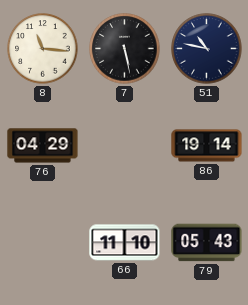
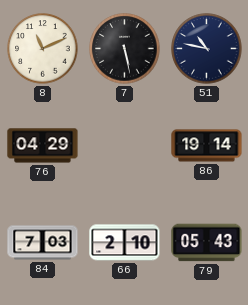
8: 11:16 -> 11:11 (43, 49)
84: none -> 7:03 (43, 243)
66: 11:10 -> 2:10 (125, 243)
